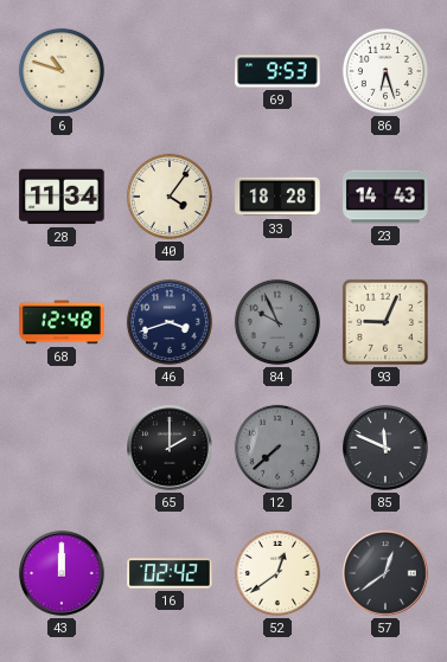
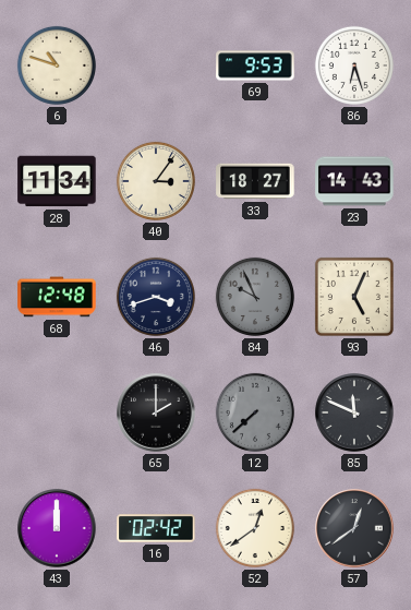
40: 4:06 -> 3:06 (156, 181)
33: 18:28 -> 18:27 (255, 181)
93: 9:04 -> 5:04 (354, 297)
